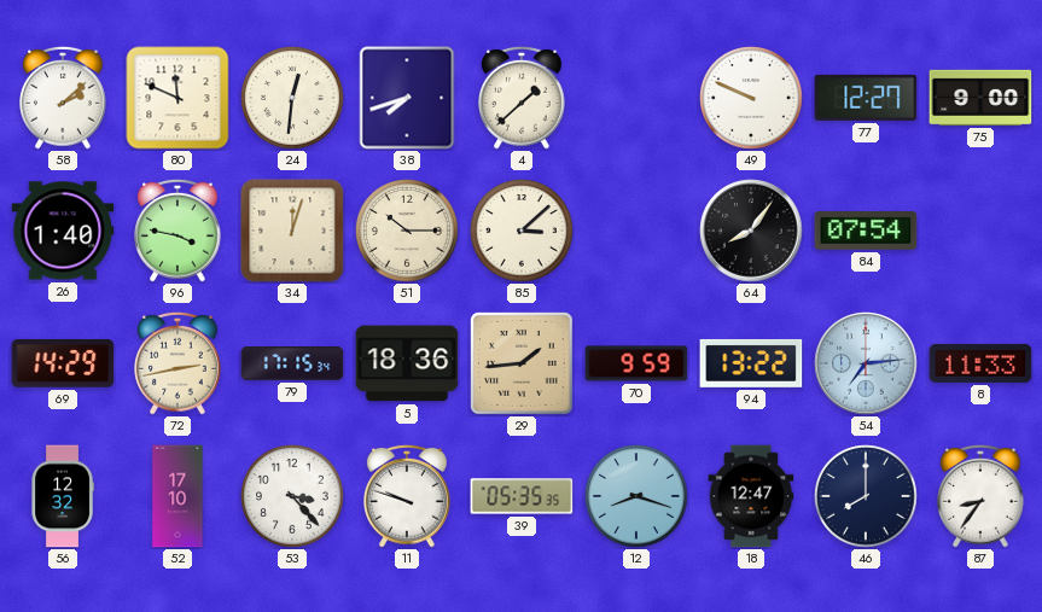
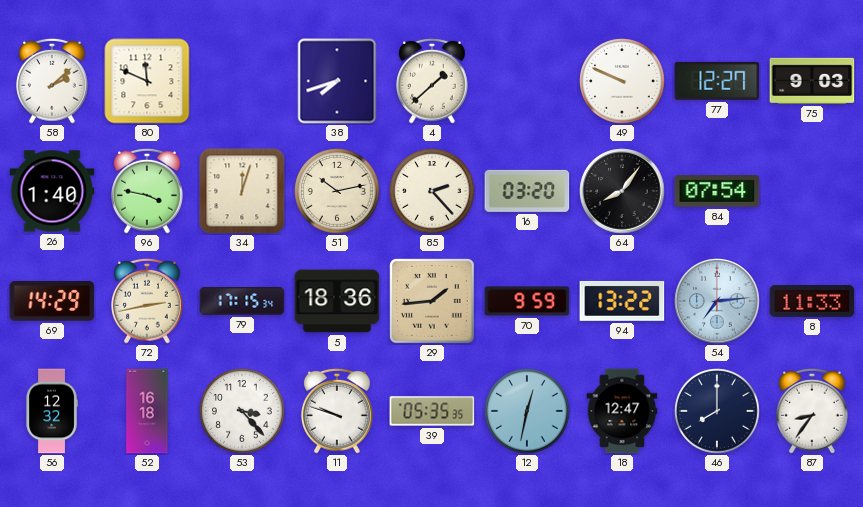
24: 12:31 -> none (292, 98)
75: 9:00 -> 9:03 (812, 81)
51: 10:15 -> 10:13 (337, 191)
85: 3:08 -> 2:23 (432, 191)
16: none -> 03:20 (527, 191)
52: 17:10 -> 16:18 (147, 411)
12: 8:18 -> 12:32 (527, 411)
